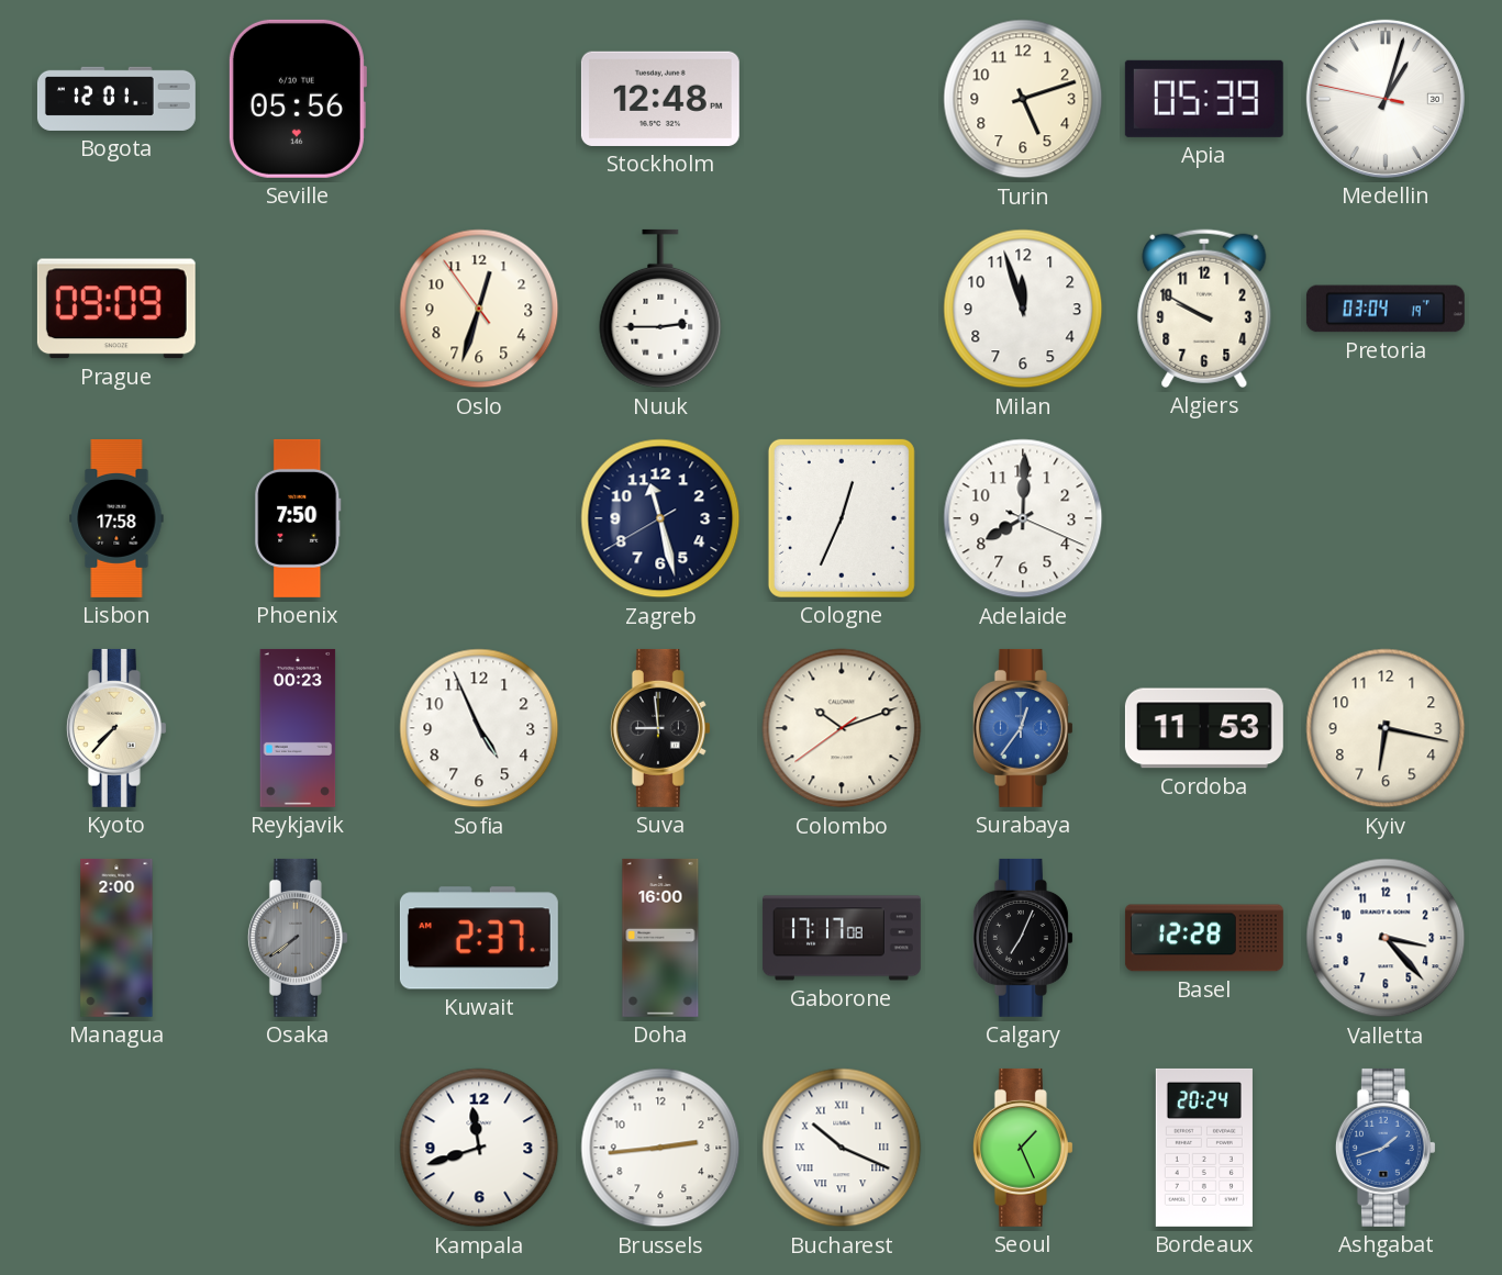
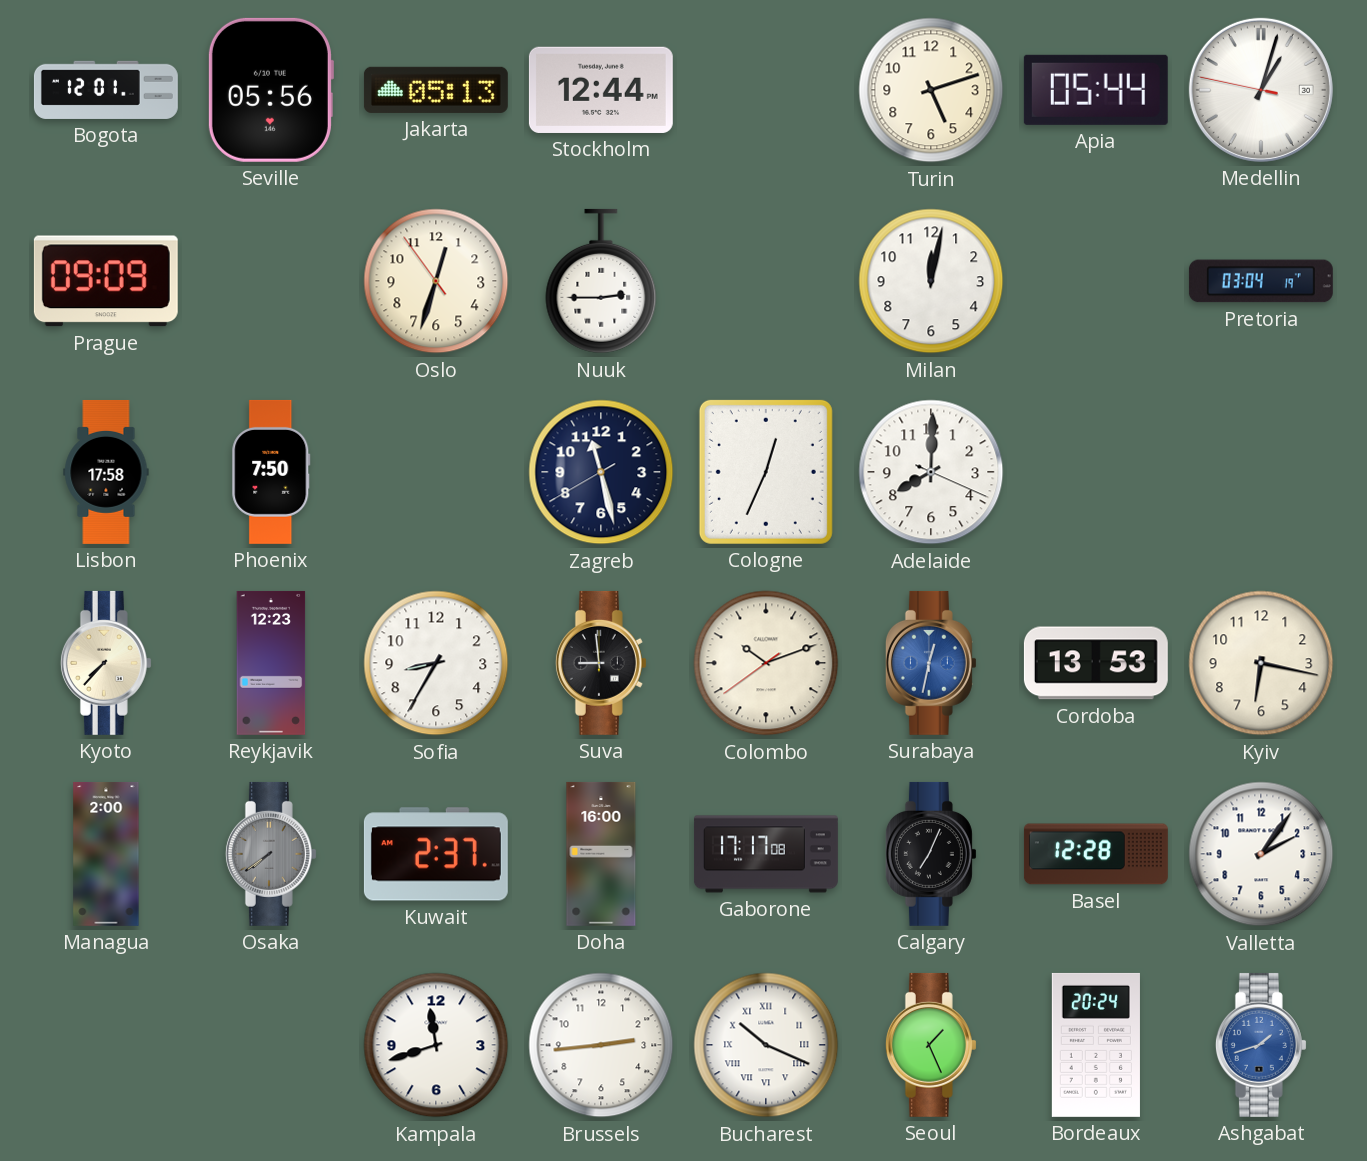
Jakarta: none -> 05:13 (436, 90)
Stockholm: 12:48 -> 12:44 (601, 90)
Apia: 05:39 -> 05:44 (1096, 90)
Milan: 11:57 -> 12:02 (931, 281)
Algiers: 9:50 -> none (1204, 309)
Reykjavik: 00:23 -> 12:23 (271, 663)
Sofia: 4:56 -> 8:35 (436, 663)
Surabaya: 12:36 -> 12:32 (931, 663)
Cordoba: 11:53 -> 13:53 (1096, 663)
Valletta: 3:23 -> 2:06 (1261, 854)
